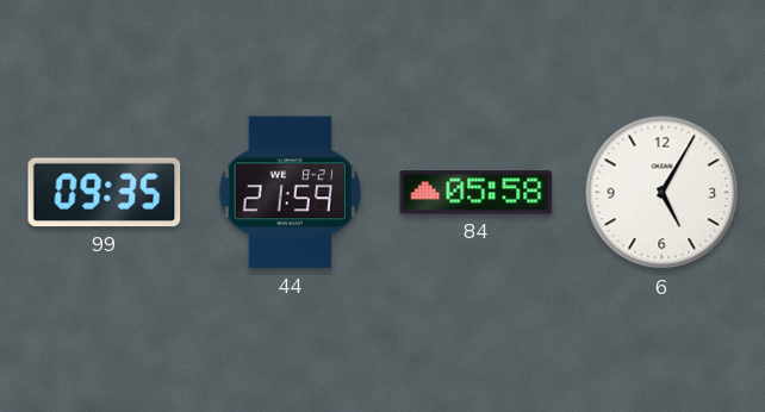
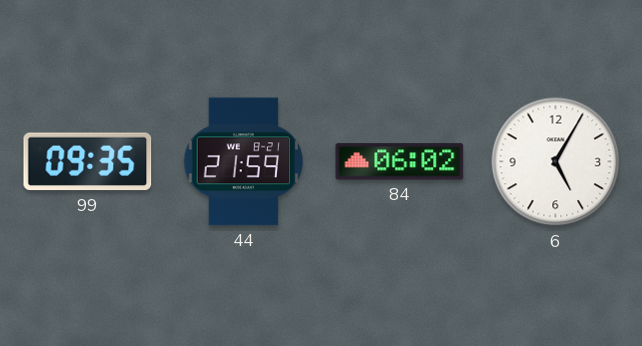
84: 05:58 -> 06:02 (400, 162)
